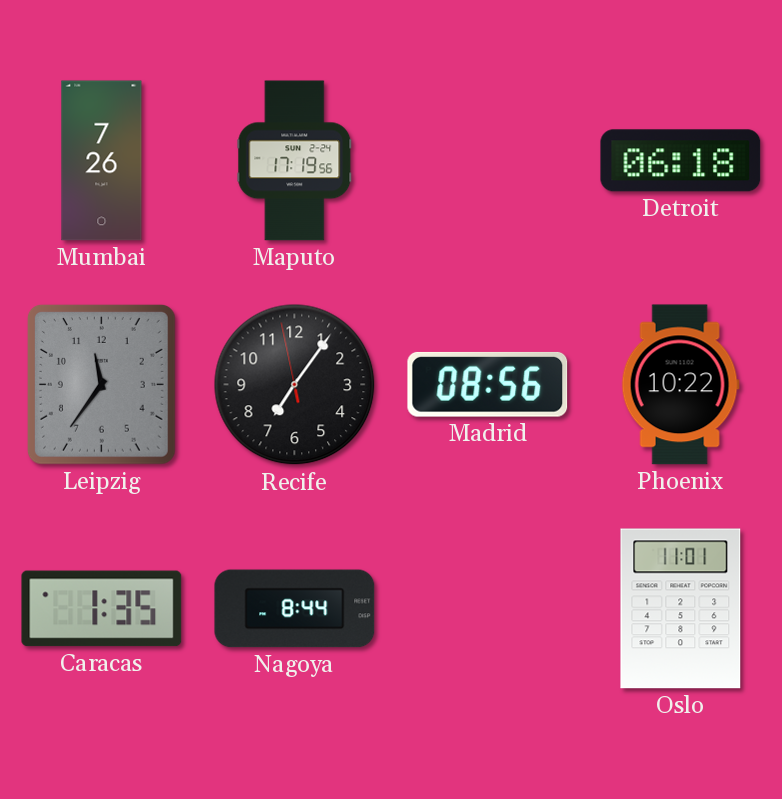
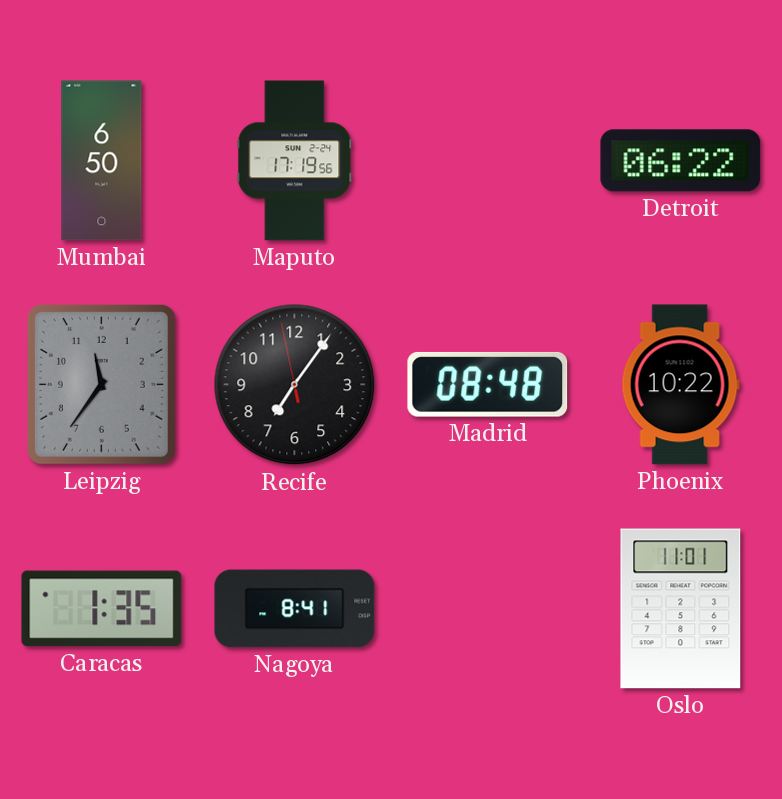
Mumbai: 7:26 -> 6:50 (102, 161)
Detroit: 06:18 -> 06:22 (681, 161)
Madrid: 08:56 -> 08:48 (488, 384)
Nagoya: 8:44 -> 8:41 (295, 609)
